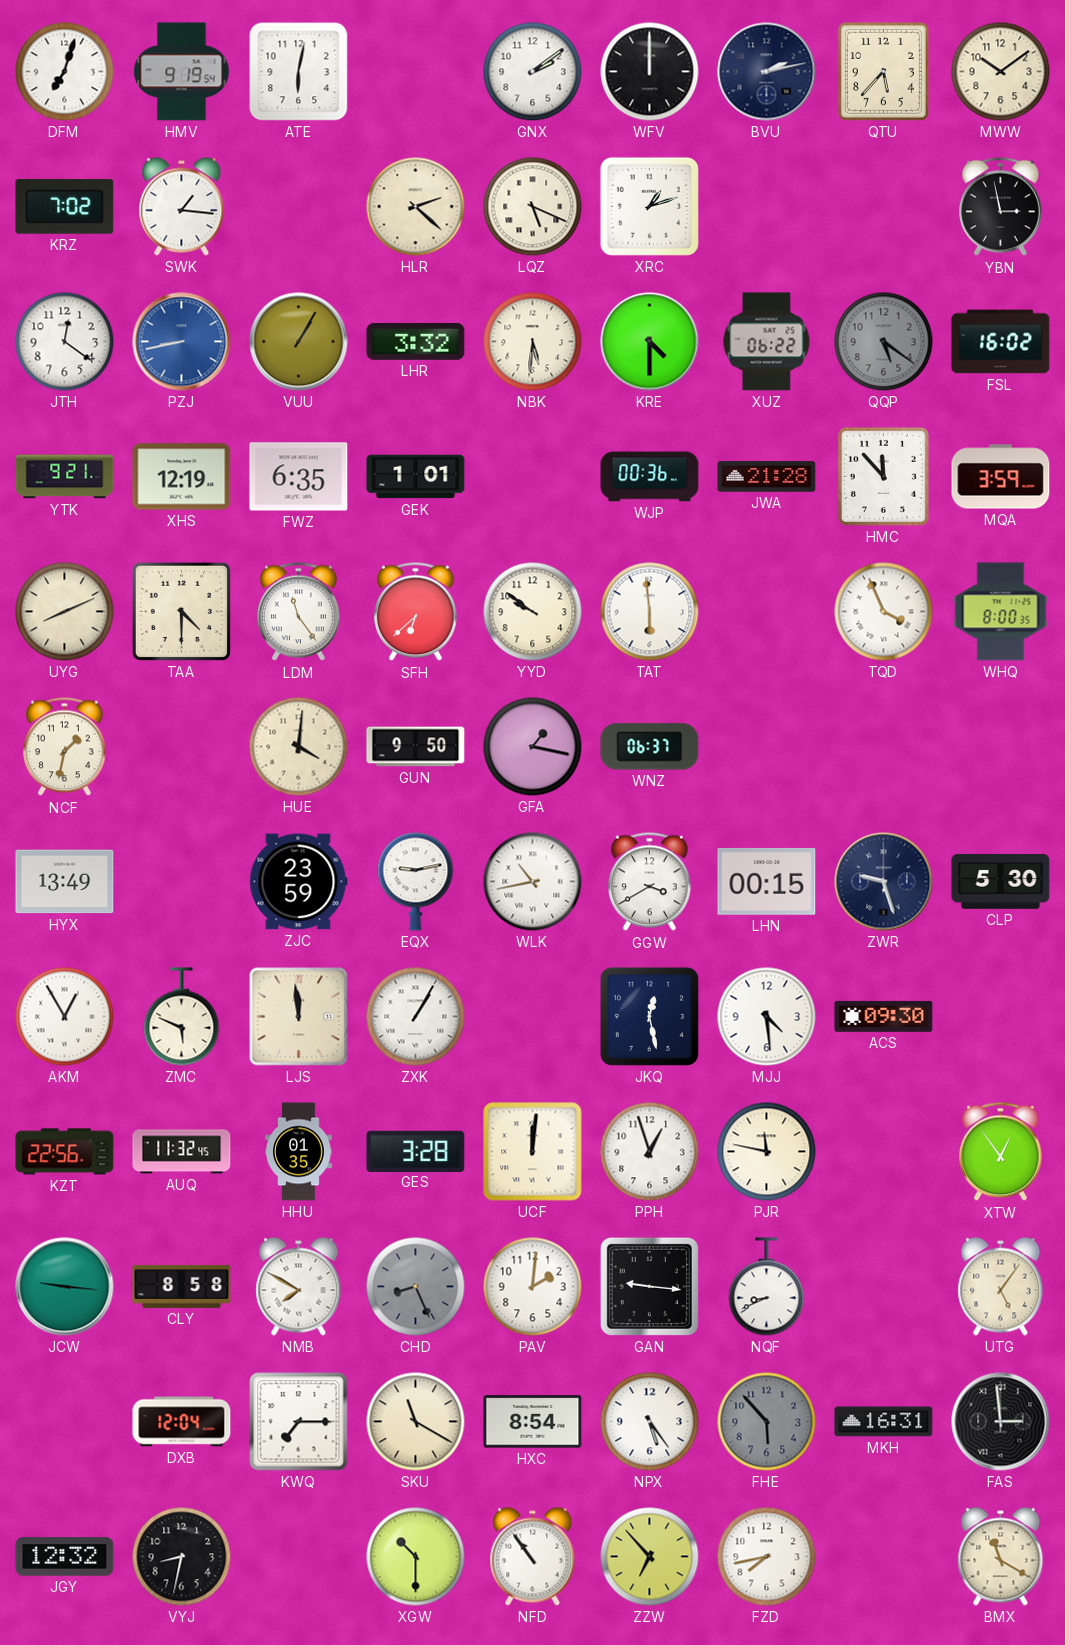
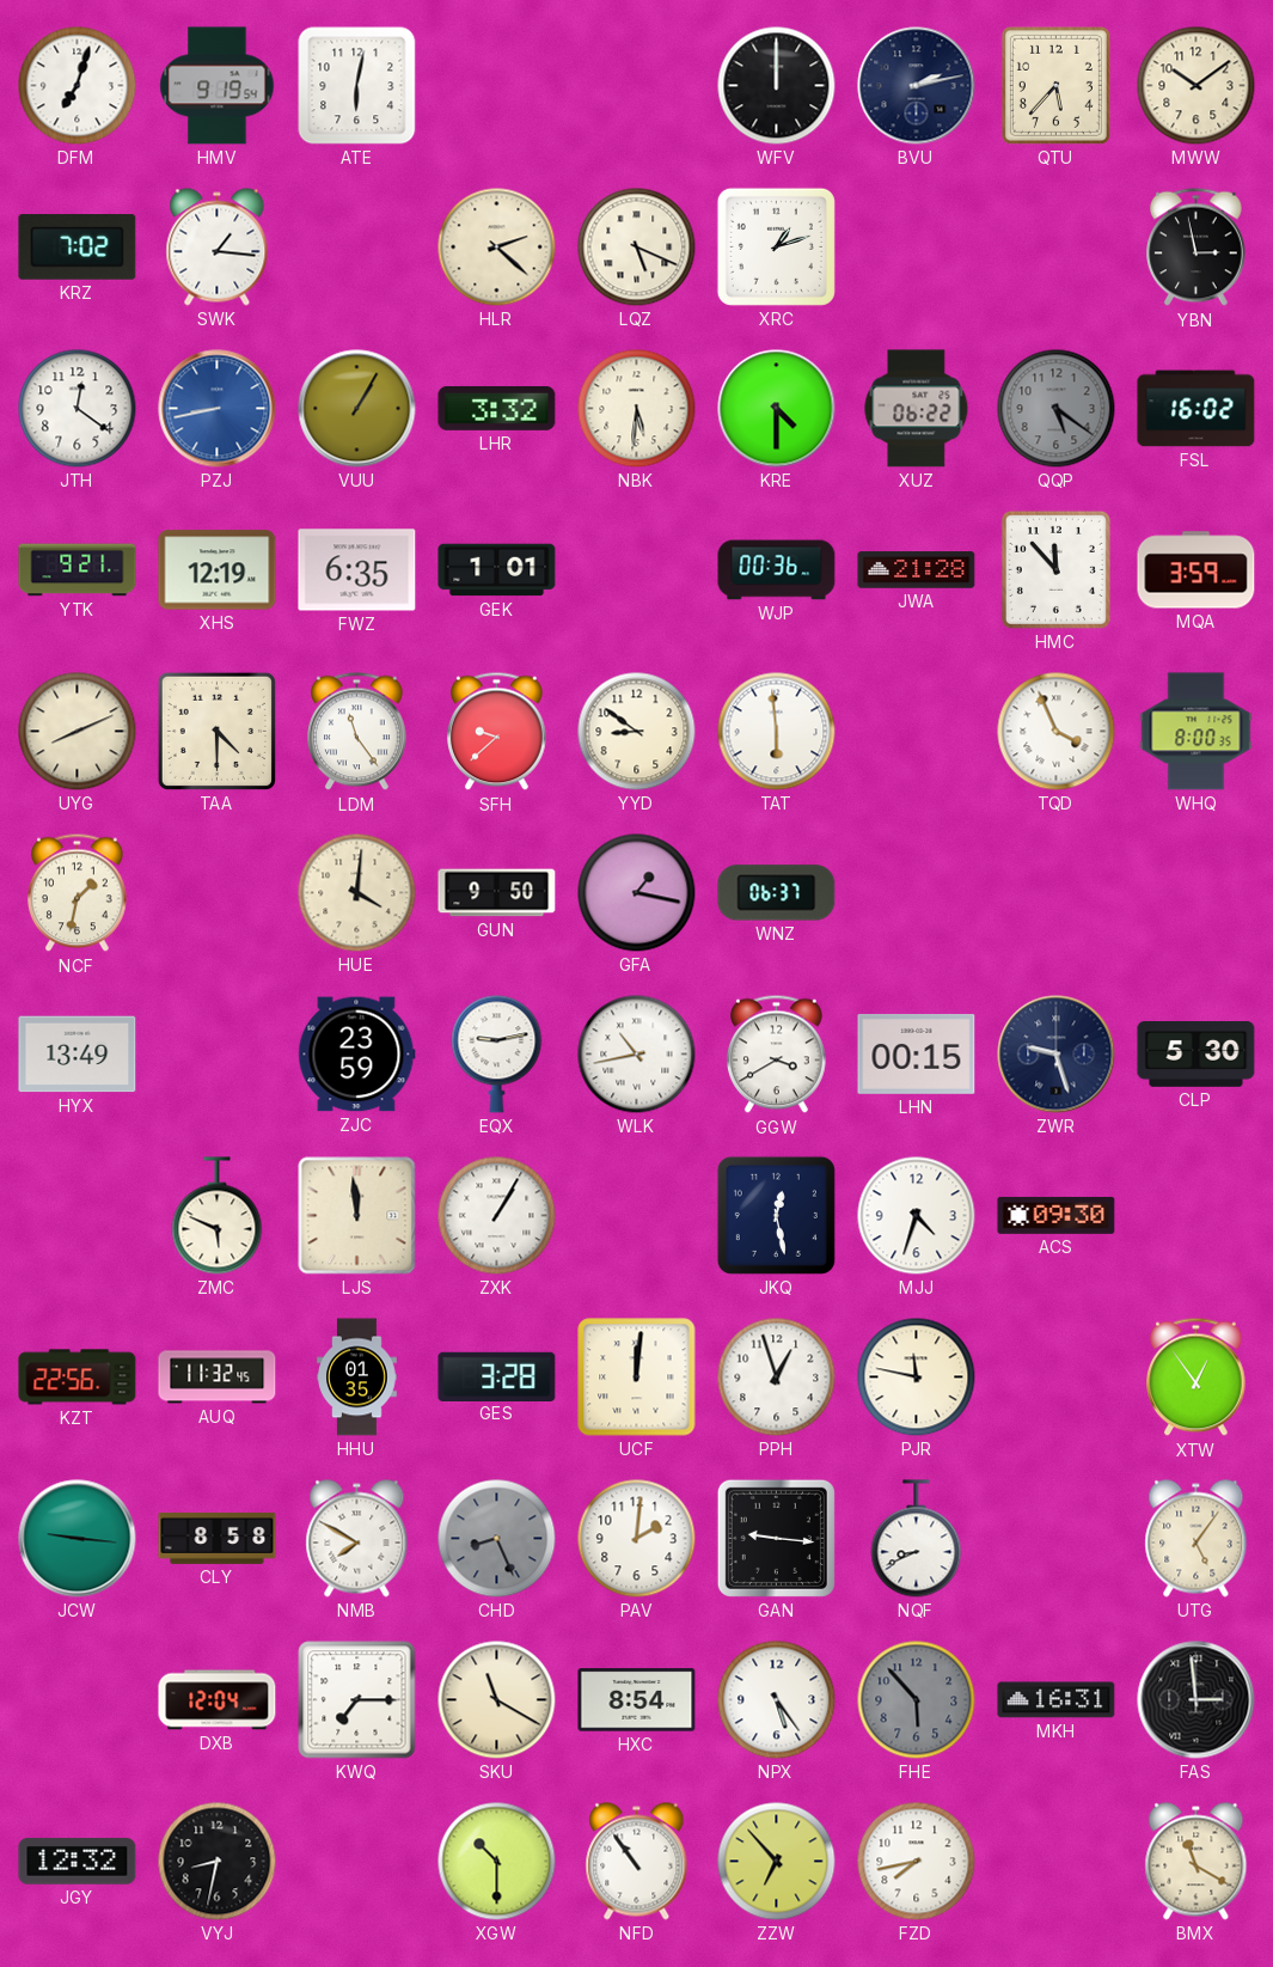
GNX: 2:09 -> none (533, 72)
SFH: 6:38 -> 9:38 (497, 732)
YYD: 9:51 -> 8:51 (637, 732)
AKM: 12:55 -> none (65, 1017)
MJJ: 4:29 -> 4:33 (917, 1216)
